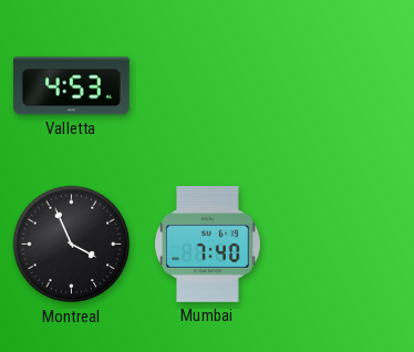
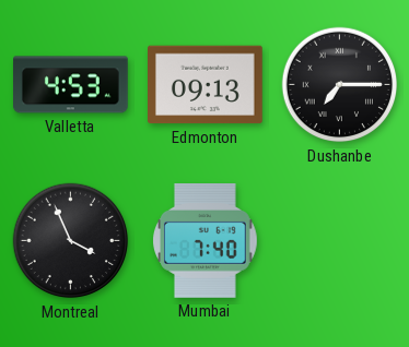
Edmonton: none -> 09:13 (206, 85)
Dushanbe: none -> 7:15 (340, 85)
